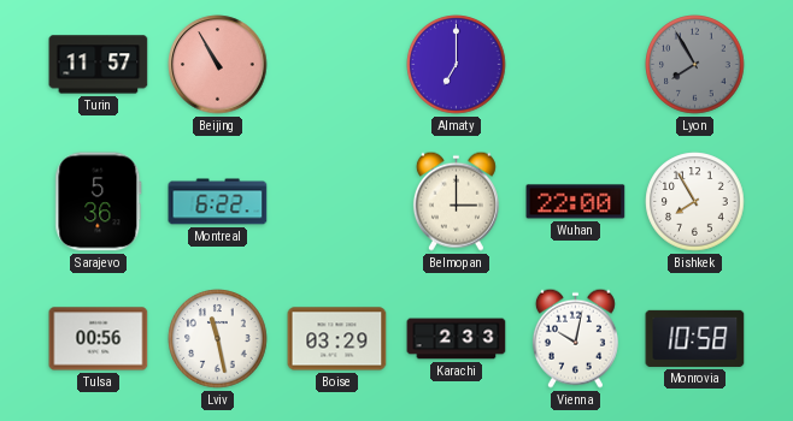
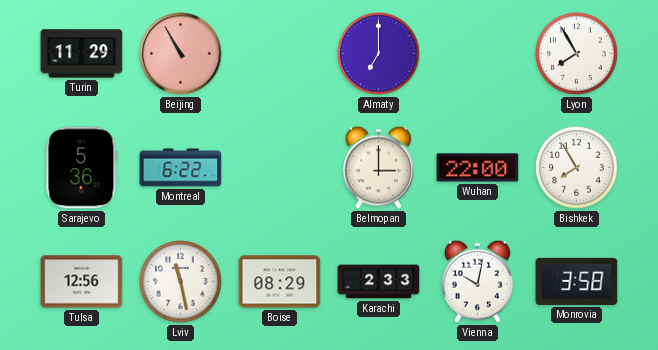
Turin: 11:57 -> 11:29 (82, 54)
Lyon dial: grey -> white (577, 54)
Tulsa: 00:56 -> 12:56 (82, 282)
Boise: 03:29 -> 08:29 (280, 282)
Monrovia: 10:58 -> 3:58 (577, 281)
